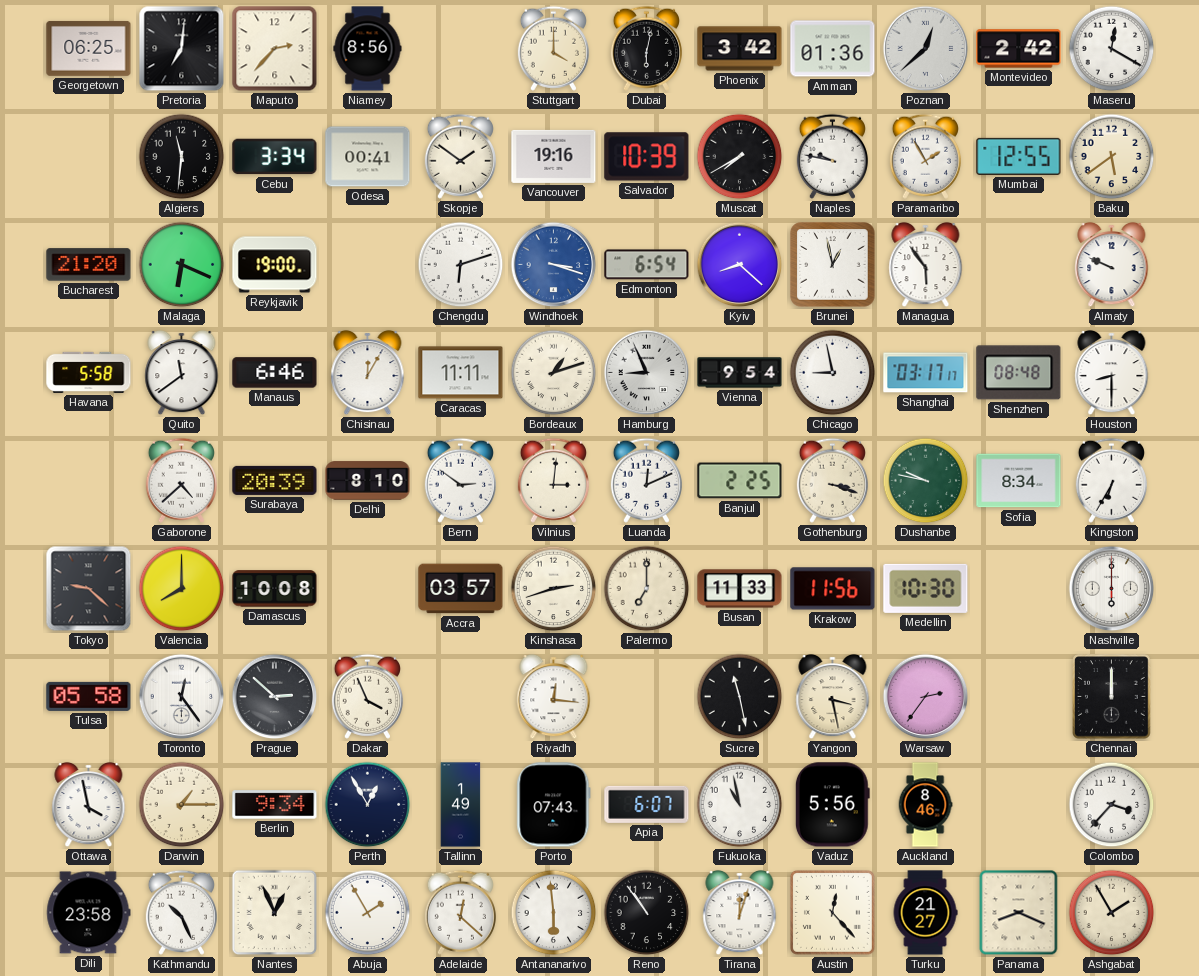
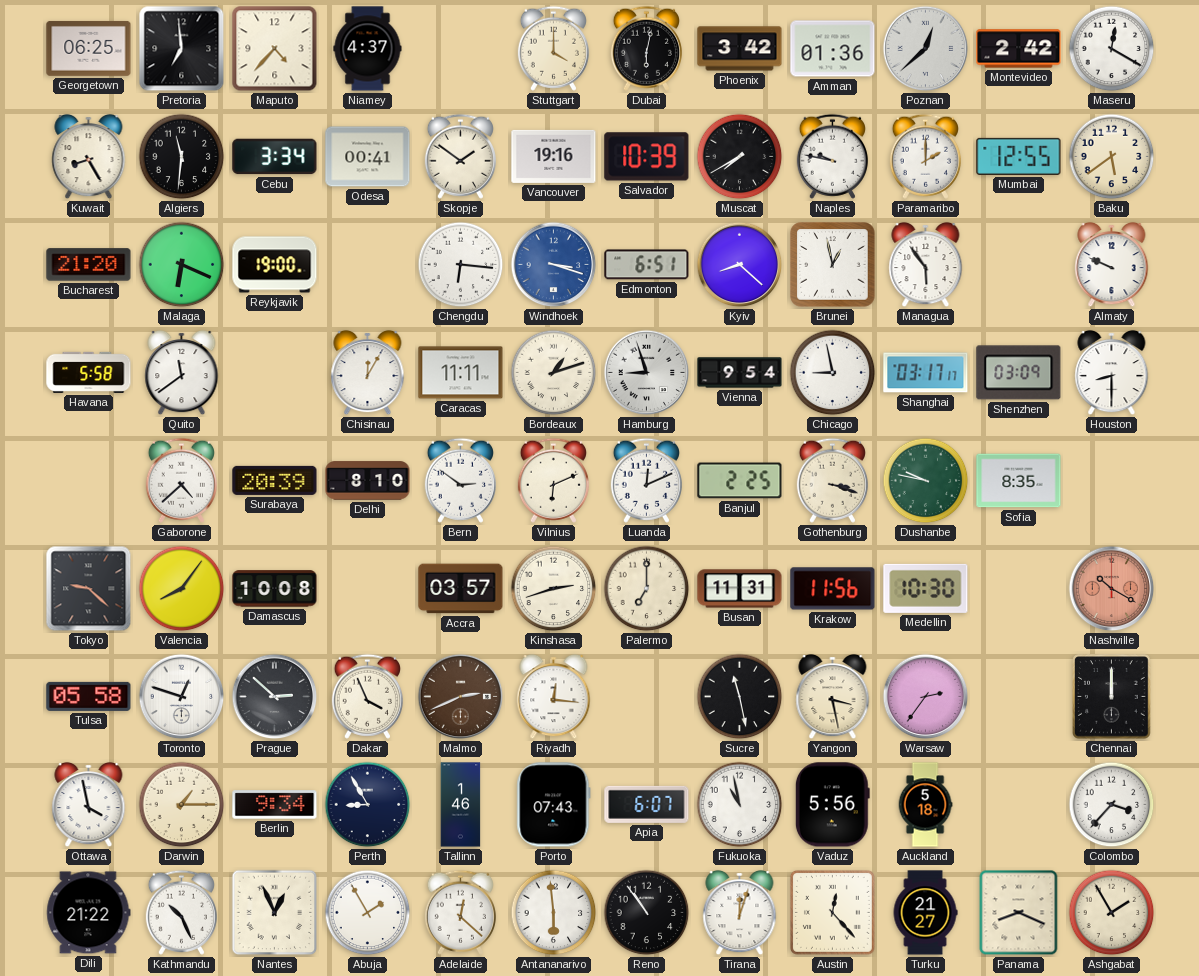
Pretoria: 7:01 -> 6:59 (182, 49)
Maputo: 2:37 -> 4:37 (275, 49)
Niamey: 8:56 -> 4:37 (368, 49)
Kuwait: none -> 8:25 (89, 157)
Paramaribo: 1:55 -> 2:00 (925, 156)
Chengdu: 6:12 -> 6:16 (461, 265)
Edmonton: 6:54 -> 6:51 (647, 265)
Manaus: 6:46 -> none (275, 373)
Hamburg: 8:56 -> 8:57 (647, 373)
Shenzhen: 08:48 -> 03:09 (1019, 373)
Vilnius: 3:01 -> 6:11 (553, 480)
Sofia: 8:34 -> 8:35 (1019, 481)
Kingston: 6:35 -> none (1111, 480)
Valencia: 8:00 -> 8:06 (182, 589)
Busan: 11:33 -> 11:31 (740, 589)
Nashville: 6:00 -> 10:20 (1112, 589)
Nashville dial: white -> salmon (1112, 589)
Toronto: 12:24 -> 12:48 (182, 697)
Malmo: none -> 2:41 (461, 697)
Perth: 12:55 -> 8:55 (368, 805)
Tallinn: 1:49 -> 1:46 (461, 805)
Auckland: 8:46 -> 5:18 (925, 805)
Dili: 23:58 -> 21:22 (89, 913)
